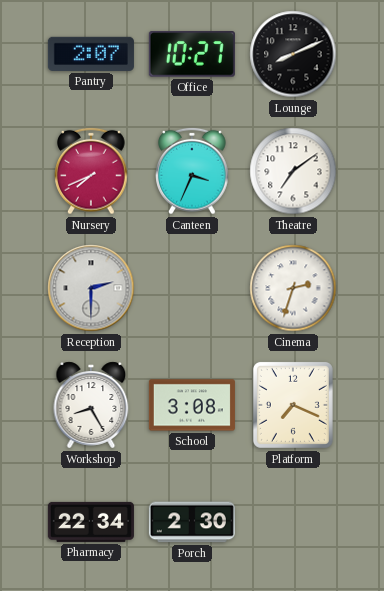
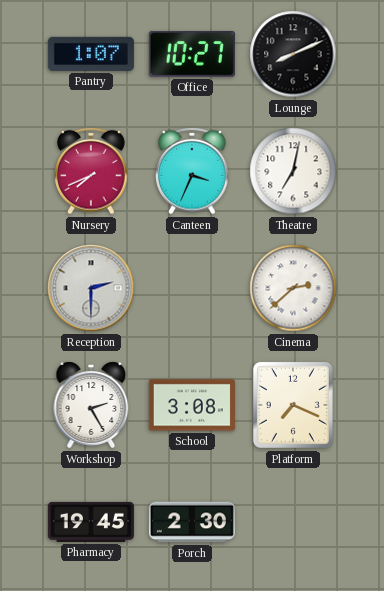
Pantry: 2:07 -> 1:07 (91, 54)
Theatre: 7:09 -> 7:02 (293, 171)
Cinema: 2:33 -> 2:38 (293, 288)
Workshop: 8:25 -> 2:25 (91, 405)
Pharmacy: 22:34 -> 19:45 (91, 522)
